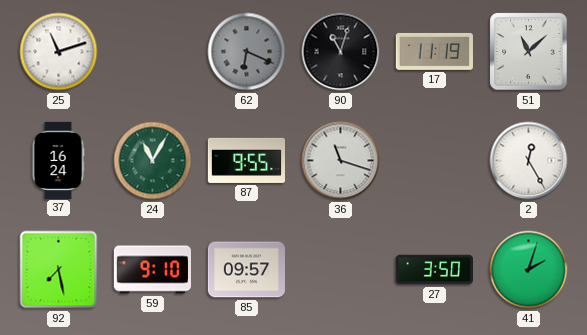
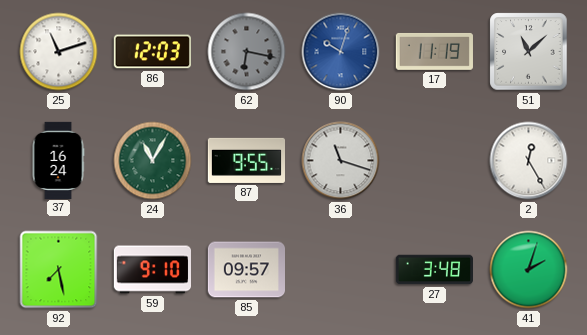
86: none -> 12:03 (152, 52)
62: 6:19 -> 6:17 (247, 52)
90: 11:03 -> 10:03 (341, 52)
90 dial: black -> blue (341, 52)
27: 3:50 -> 3:48 (434, 270)
